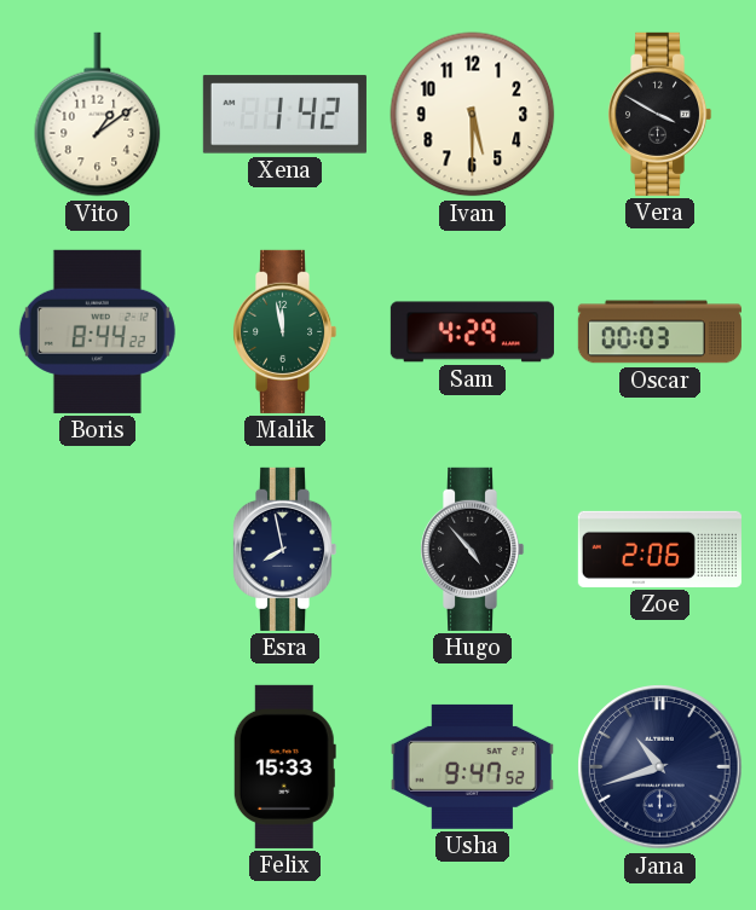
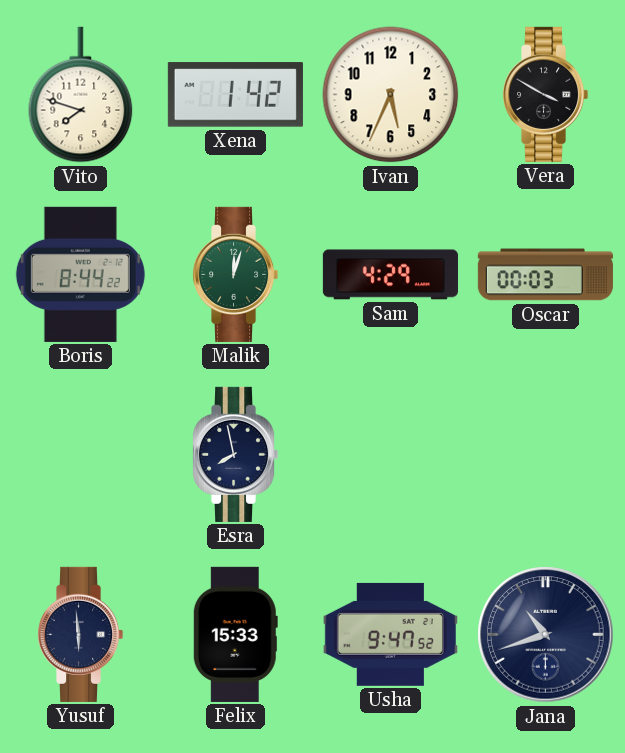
Vito: 1:09 -> 7:48 (81, 95)
Ivan: 5:30 -> 5:34 (391, 95)
Malik: 11:58 -> 12:03 (235, 274)
Hugo: 4:53 -> none (472, 549)
Zoe: 2:06 -> none (659, 549)
Yusuf: none -> 5:59 (80, 634)
